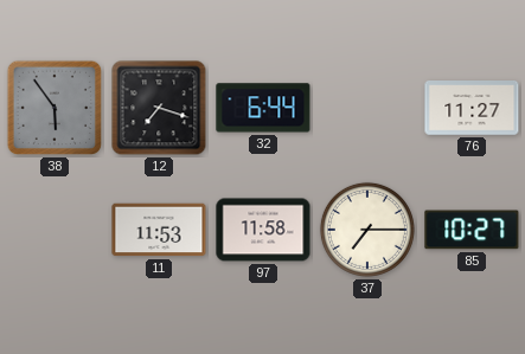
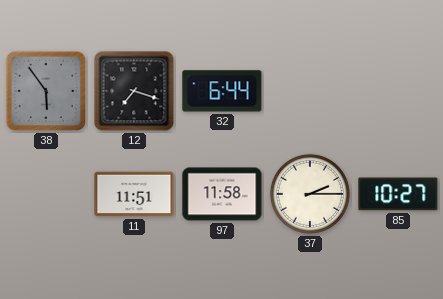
76: 11:27 -> none (472, 108)
11: 11:53 -> 11:51 (134, 194)
37: 7:15 -> 2:15 (310, 194)
